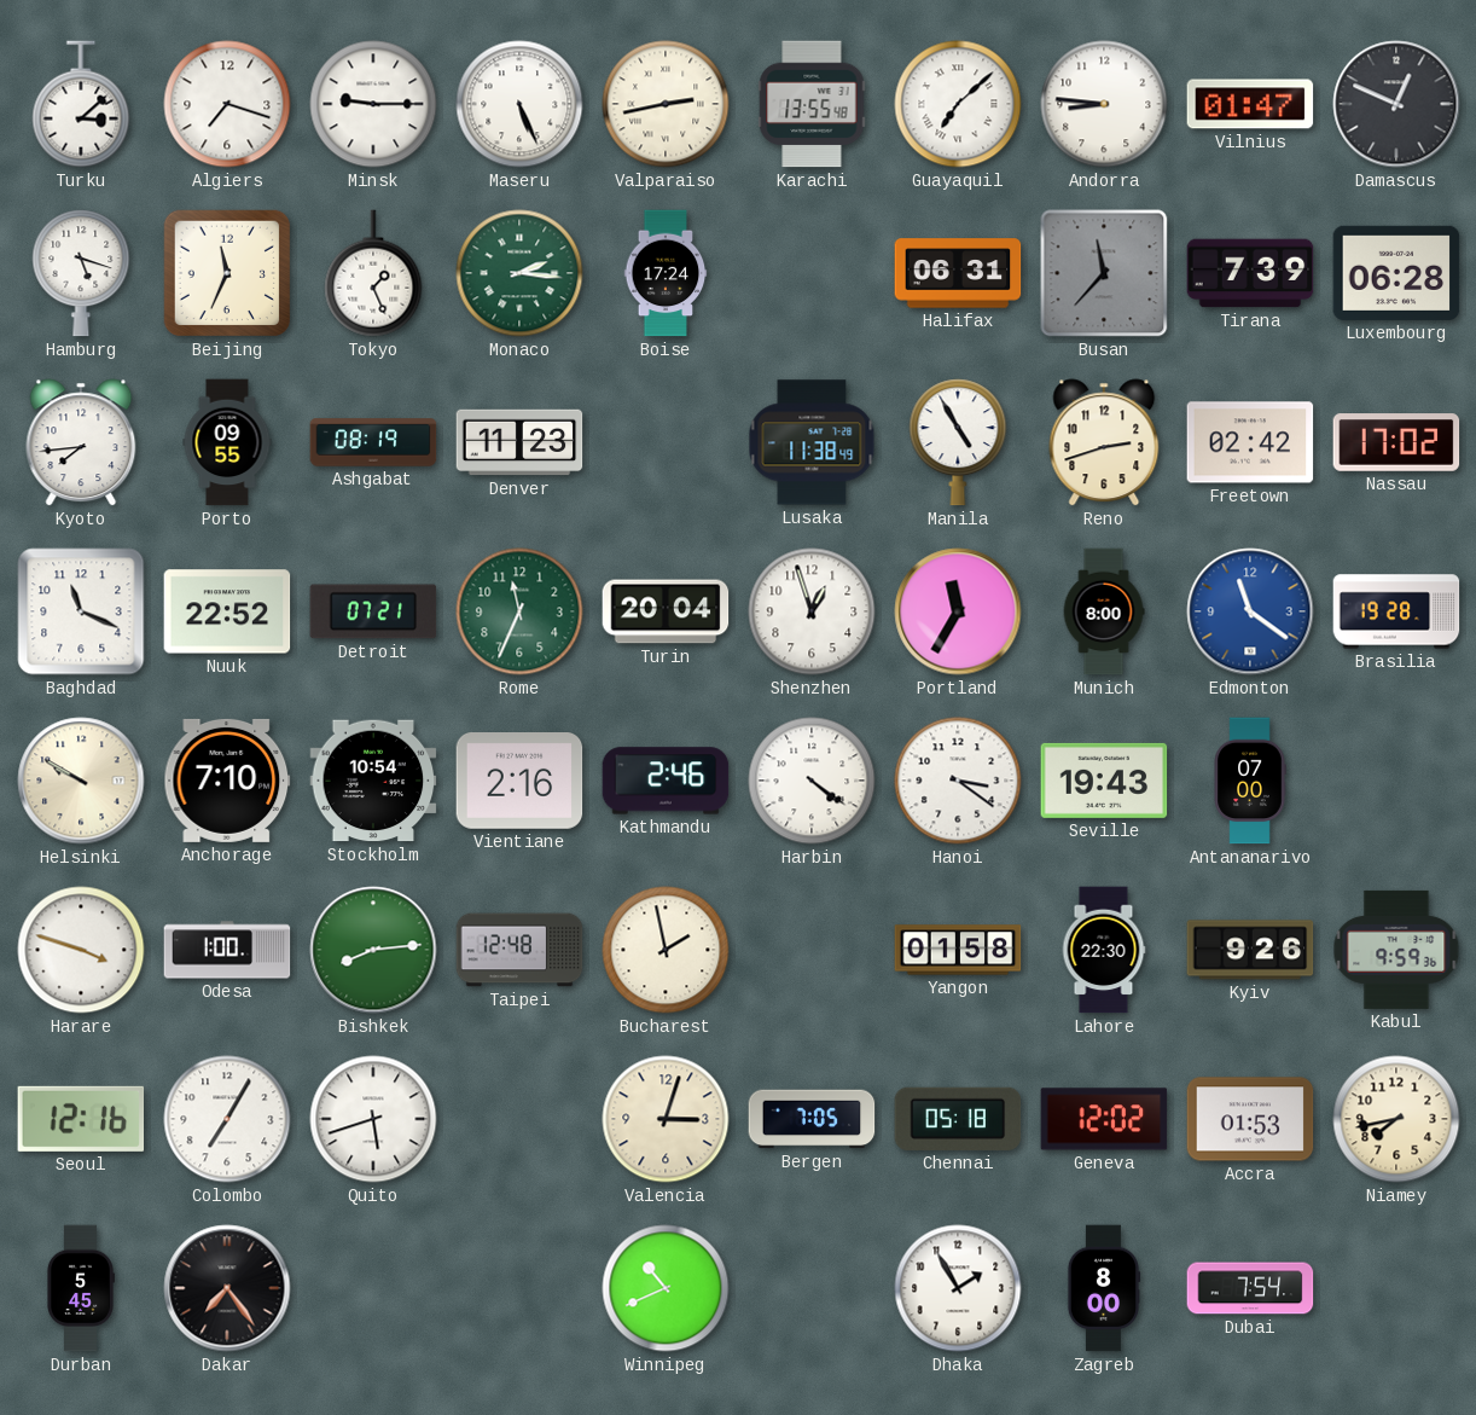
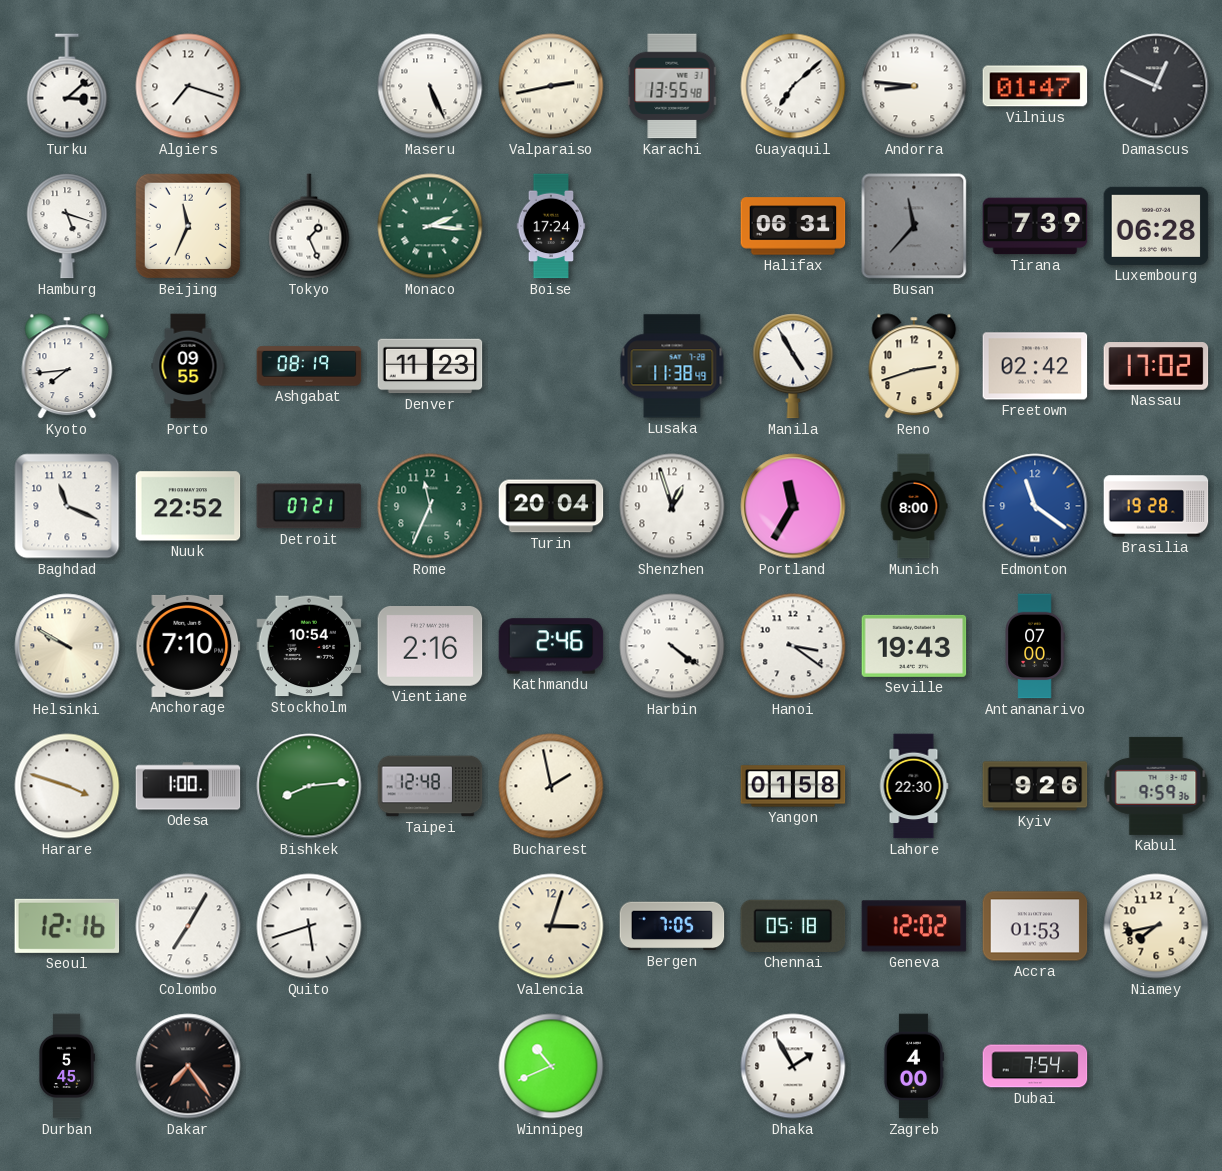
Minsk: 9:15 -> none (373, 104)
Zagreb: 8:00 -> 4:00 (914, 1066)
